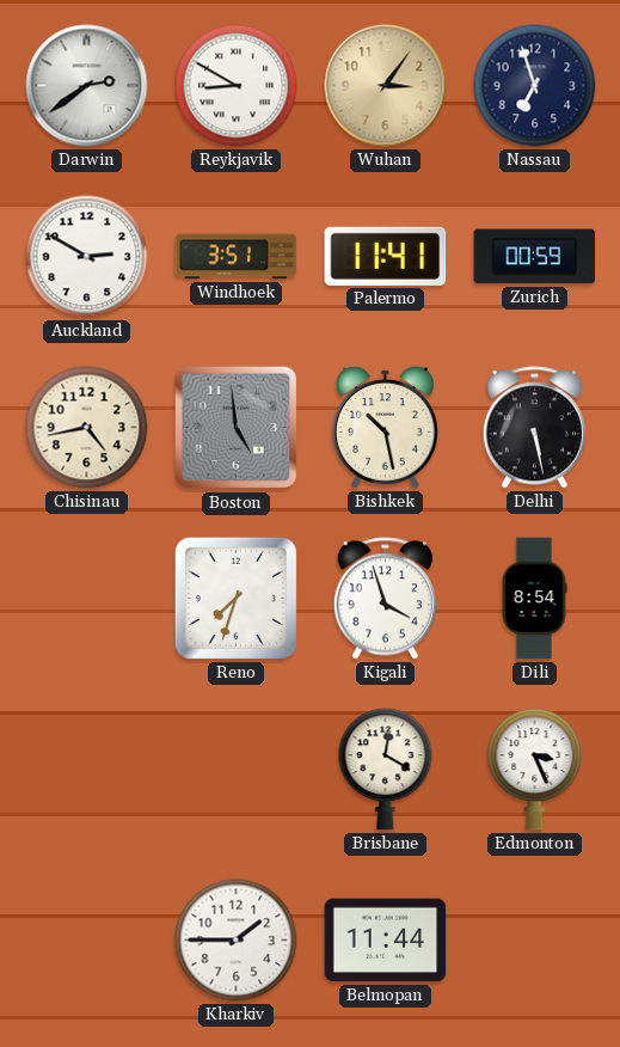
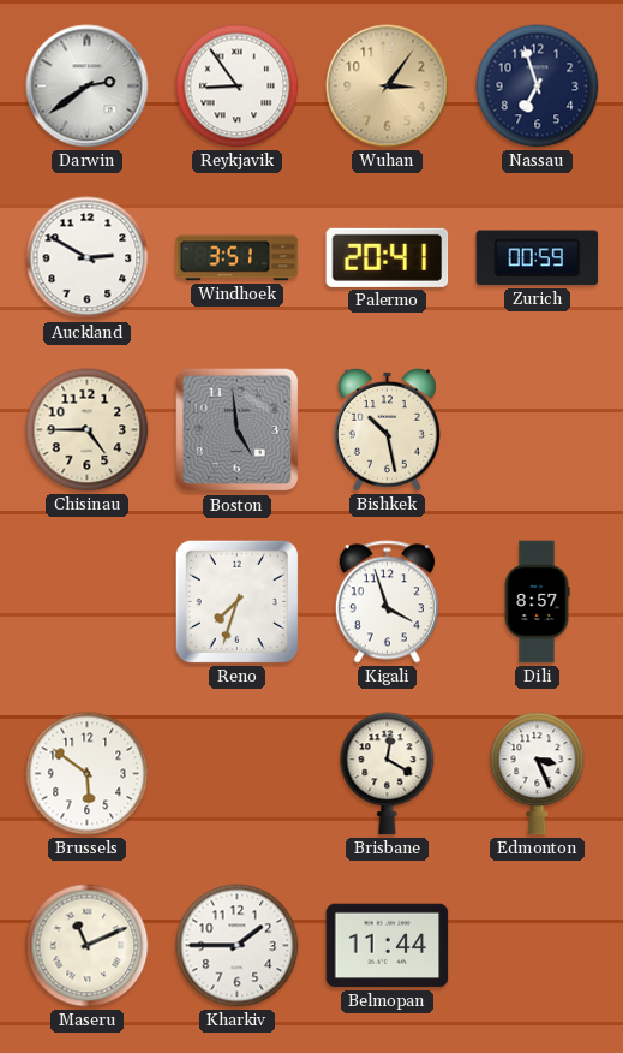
Reykjavik: 8:50 -> 8:54 (238, 87)
Palermo: 11:41 -> 20:41 (388, 257)
Chisinau: 4:43 -> 4:45 (88, 430)
Delhi: 5:28 -> none (534, 428)
Dili: 8:54 -> 8:57 (537, 602)
Brussels: none -> 5:51 (88, 774)
Maseru: none -> 11:11 (88, 946)
